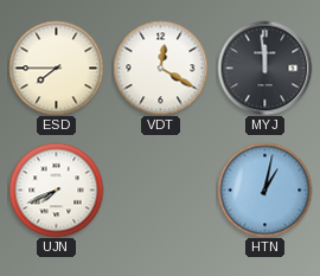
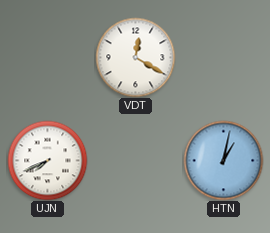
ESD: 7:45 -> none (56, 68)
MYJ: 11:59 -> none (264, 68)
